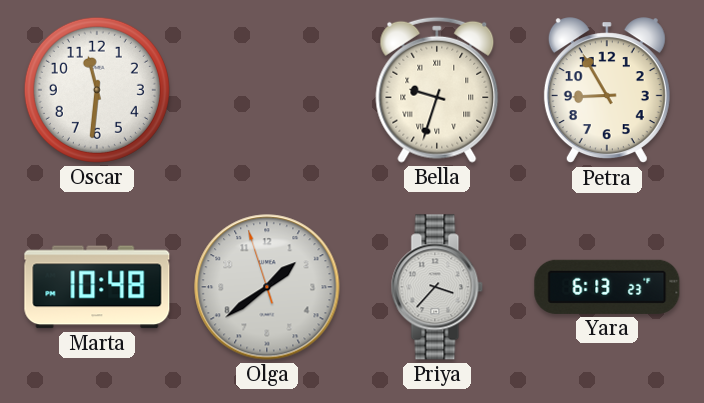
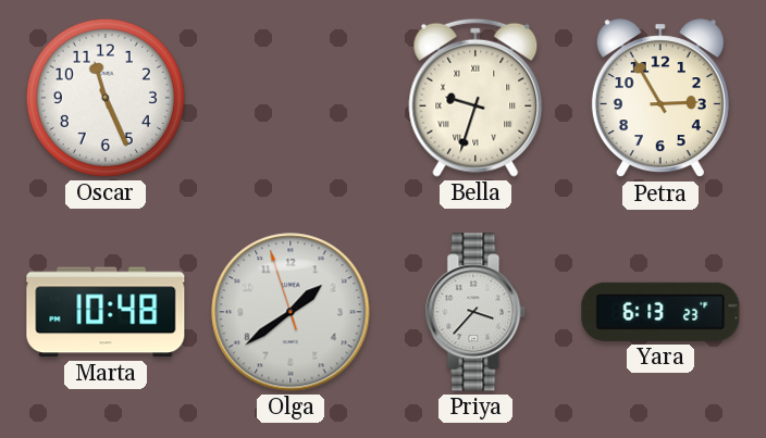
Oscar: 11:31 -> 11:26 (106, 98)
Petra: 8:55 -> 2:55 (660, 99)
